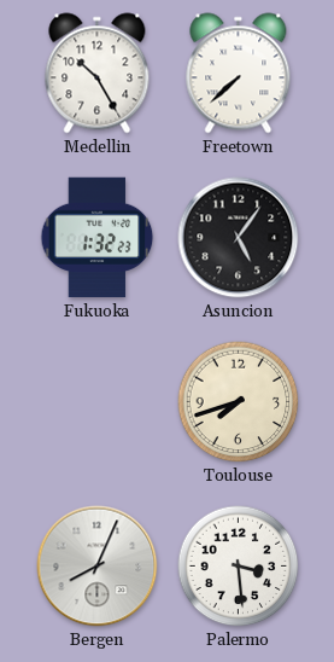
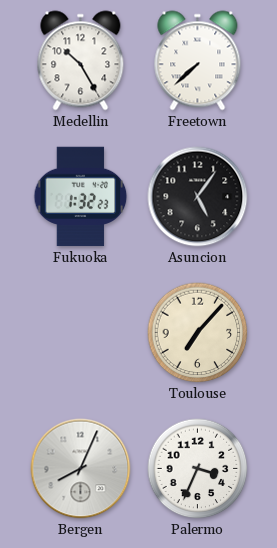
Toulouse: 7:42 -> 7:07 (198, 333)
Palermo: 3:29 -> 3:34 (198, 469)
